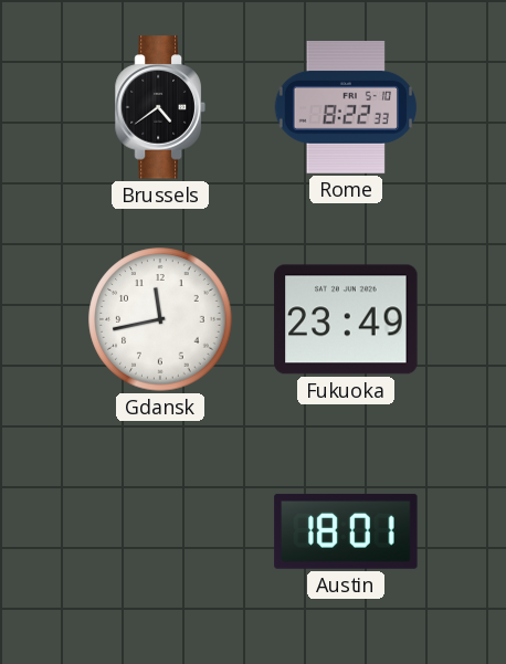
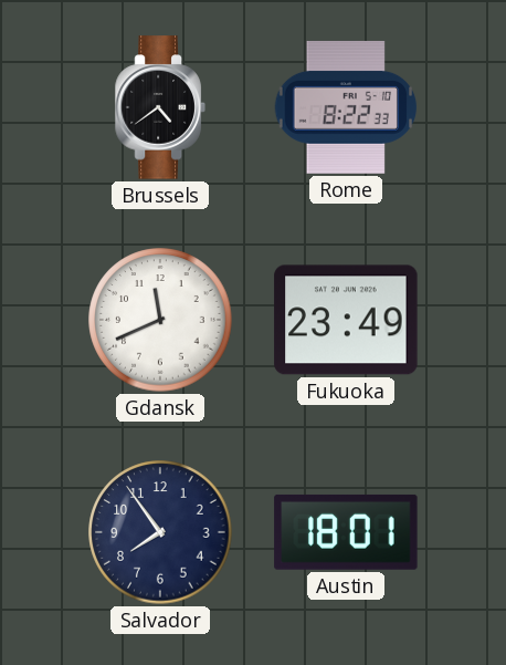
Gdansk: 11:43 -> 11:41 (160, 320)
Salvador: none -> 7:54 (160, 532)
